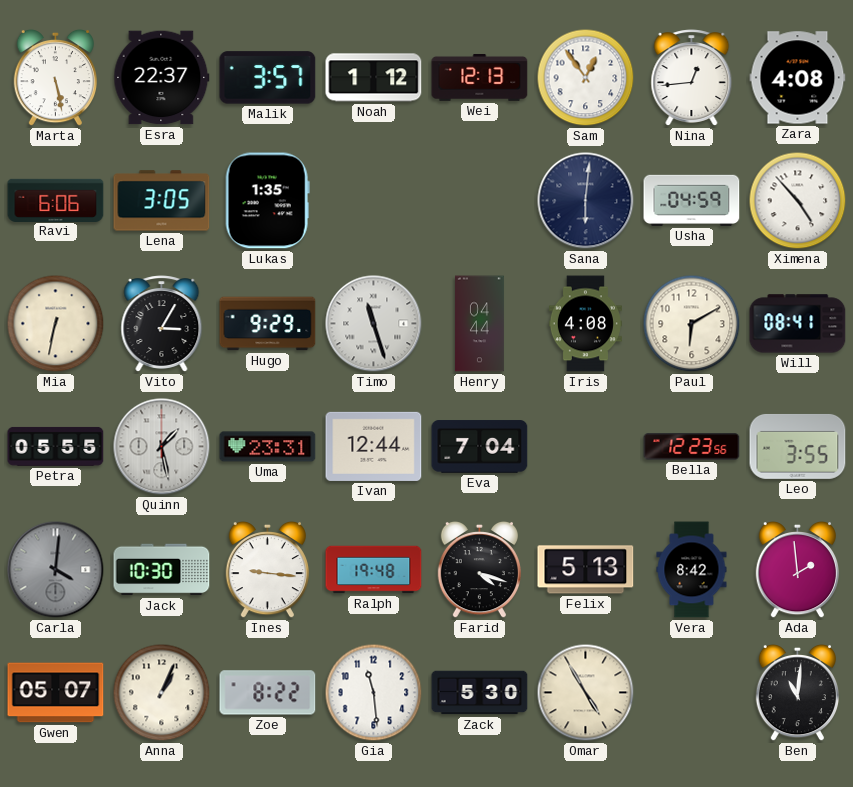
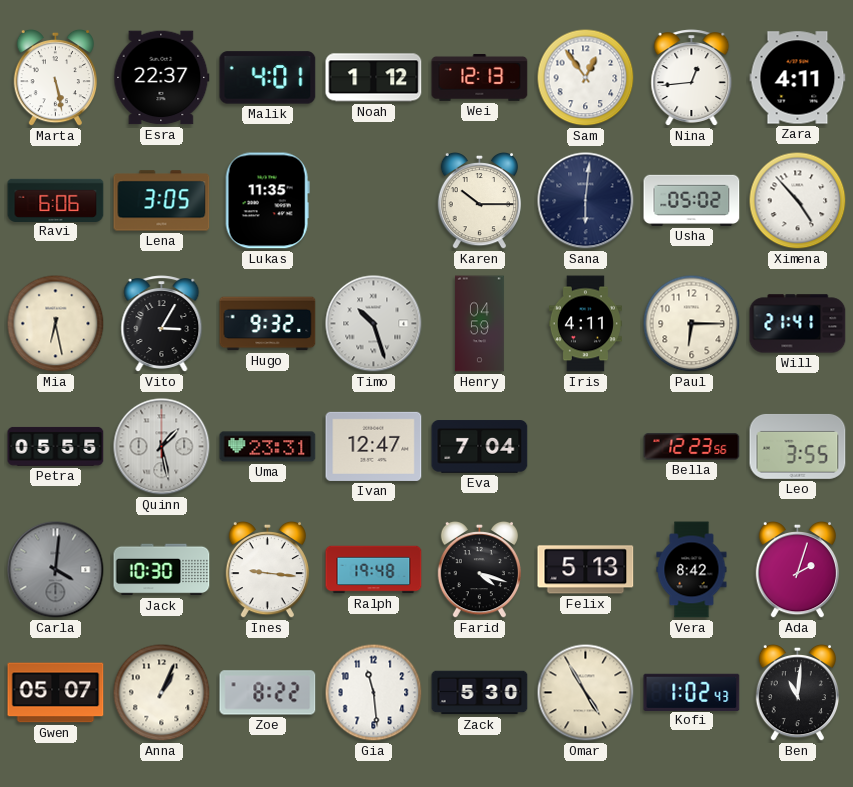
Malik: 3:57 -> 4:01 (268, 78)
Zara: 4:08 -> 4:11 (798, 78)
Lukas: 1:35 -> 11:35 (267, 201)
Karen: none -> 10:15 (479, 201)
Usha: 04:59 -> 05:02 (692, 200)
Mia: 6:32 -> 6:28 (56, 324)
Hugo: 9:29 -> 9:32 (268, 324)
Timo: 11:27 -> 10:27 (374, 324)
Henry: 04:44 -> 04:59 (479, 324)
Iris: 4:08 -> 4:11 (585, 324)
Paul: 6:10 -> 6:15 (692, 324)
Will: 08:41 -> 21:41 (798, 324)
Ivan: 12:44 -> 12:47 (374, 446)
Ada: 1:59 -> 2:03 (797, 570)
Kofi: none -> 1:02 (692, 692)
